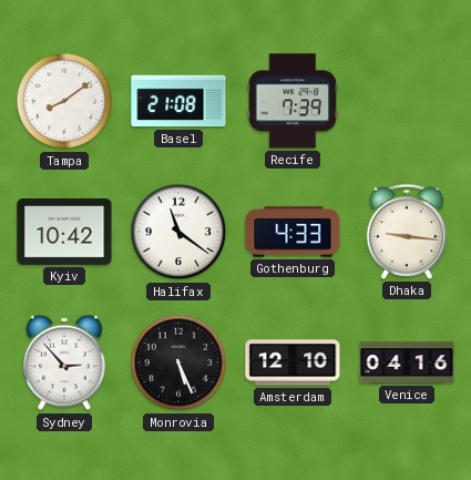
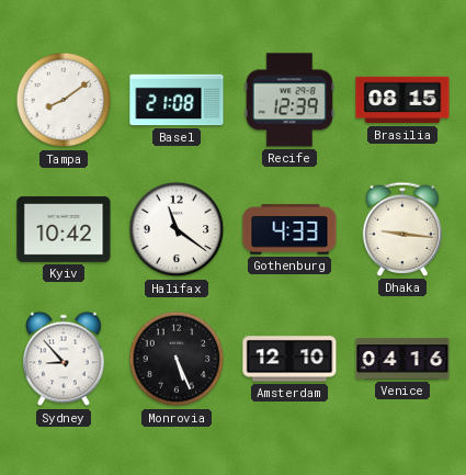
Recife: 7:39 -> 12:39 (289, 100)
Brasilia: none -> 08:15 (402, 100)
Sydney: 2:53 -> 8:53 (64, 359)
